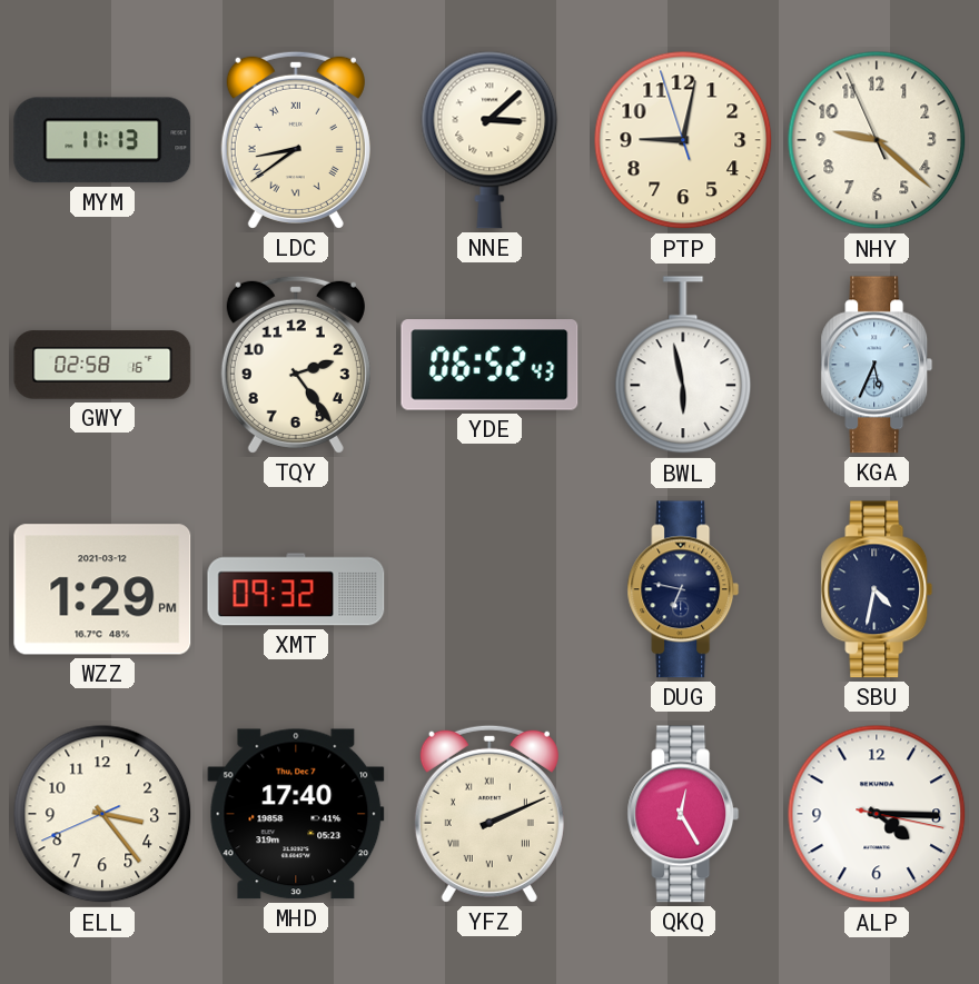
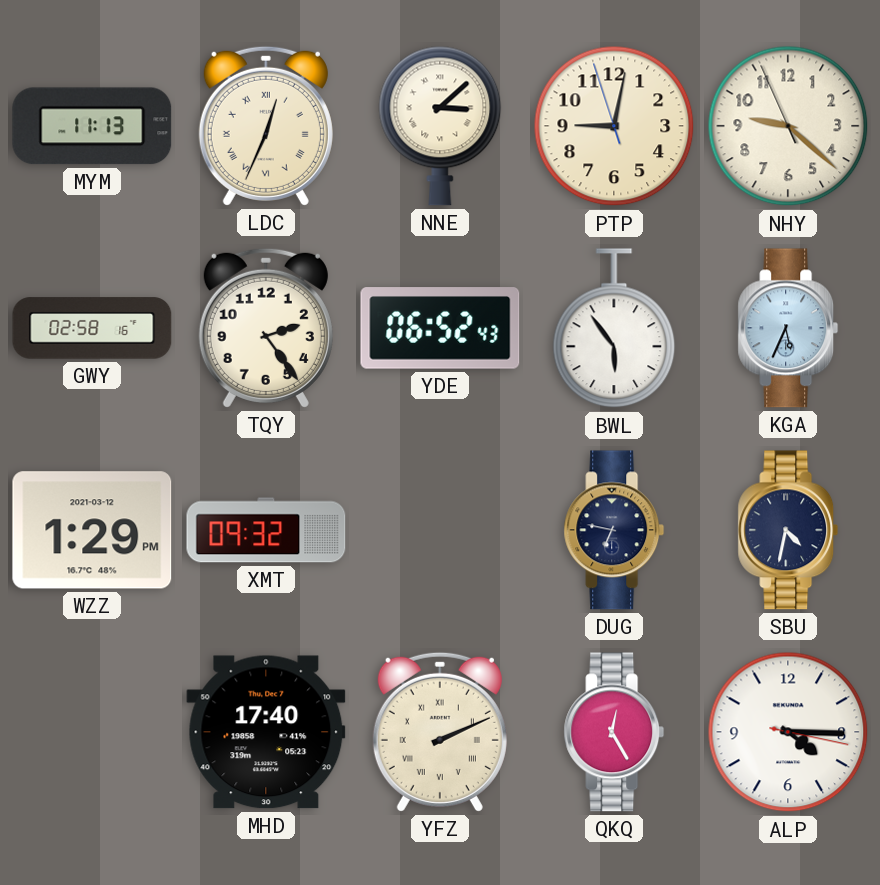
LDC: 8:39 -> 12:34 (266, 126)
BWL: 5:58 -> 5:54 (614, 329)
ELL: 3:23 -> none (102, 814)
